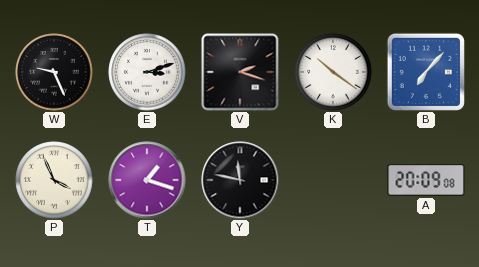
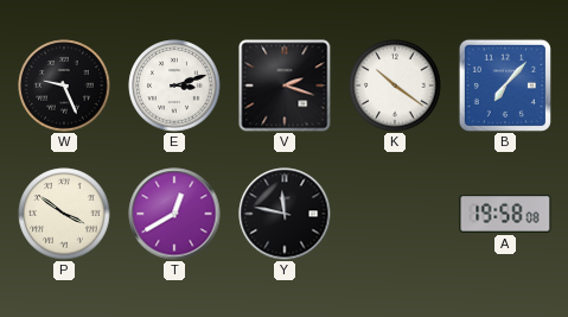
P: 3:56 -> 3:51 (64, 214)
T: 1:18 -> 12:40 (174, 214)
A: 20:09 -> 19:58 (505, 214)
